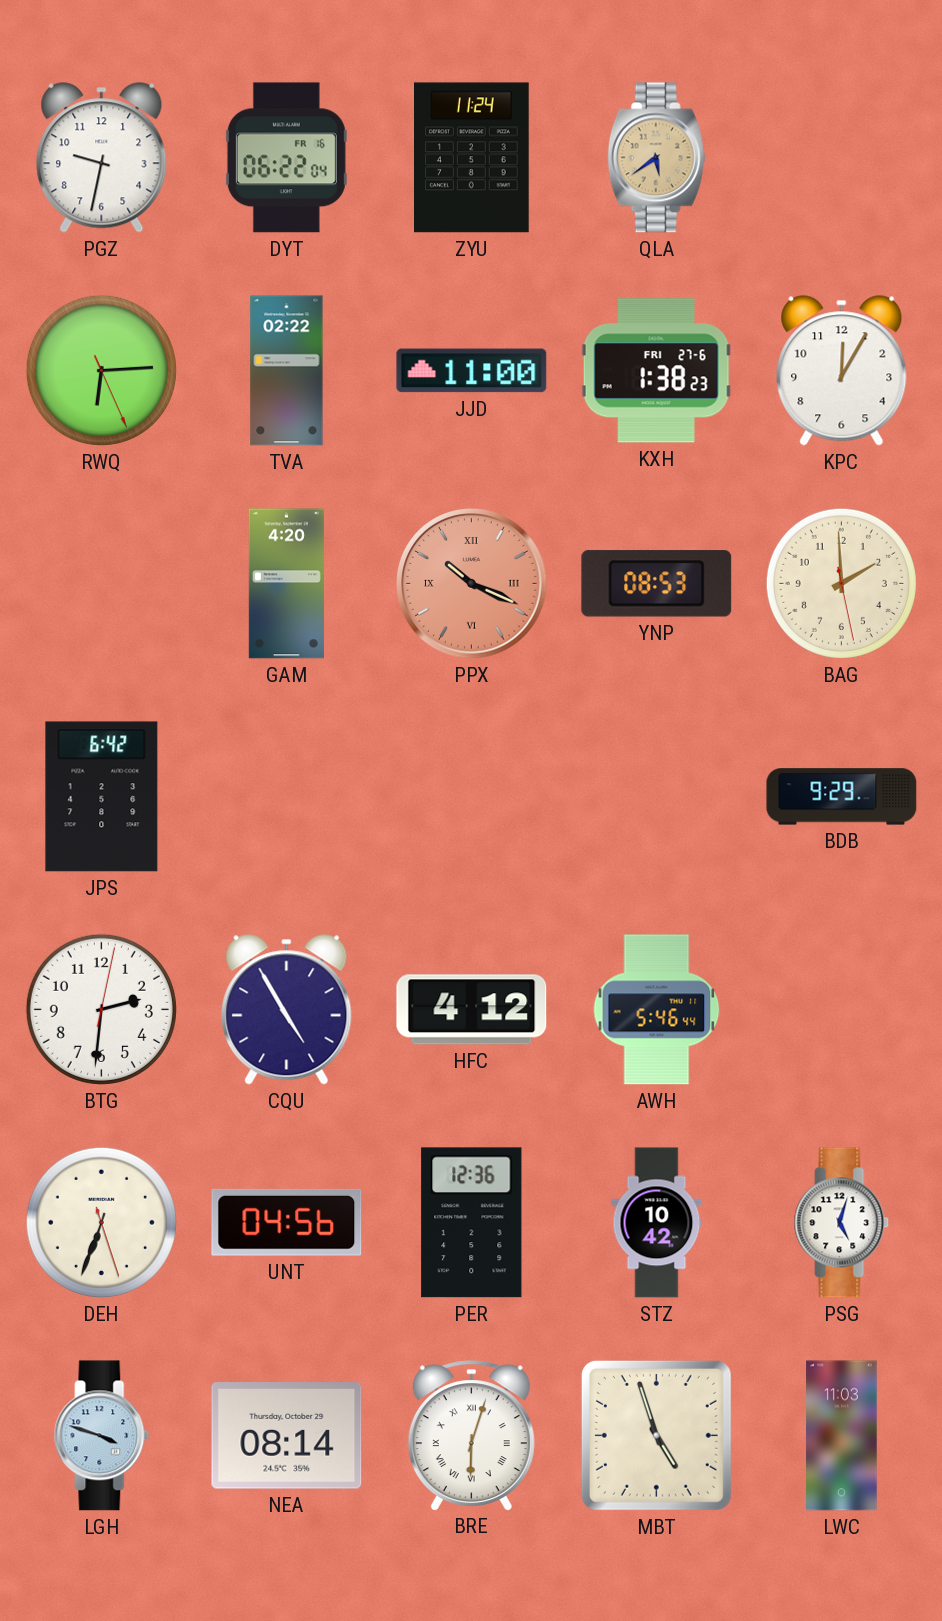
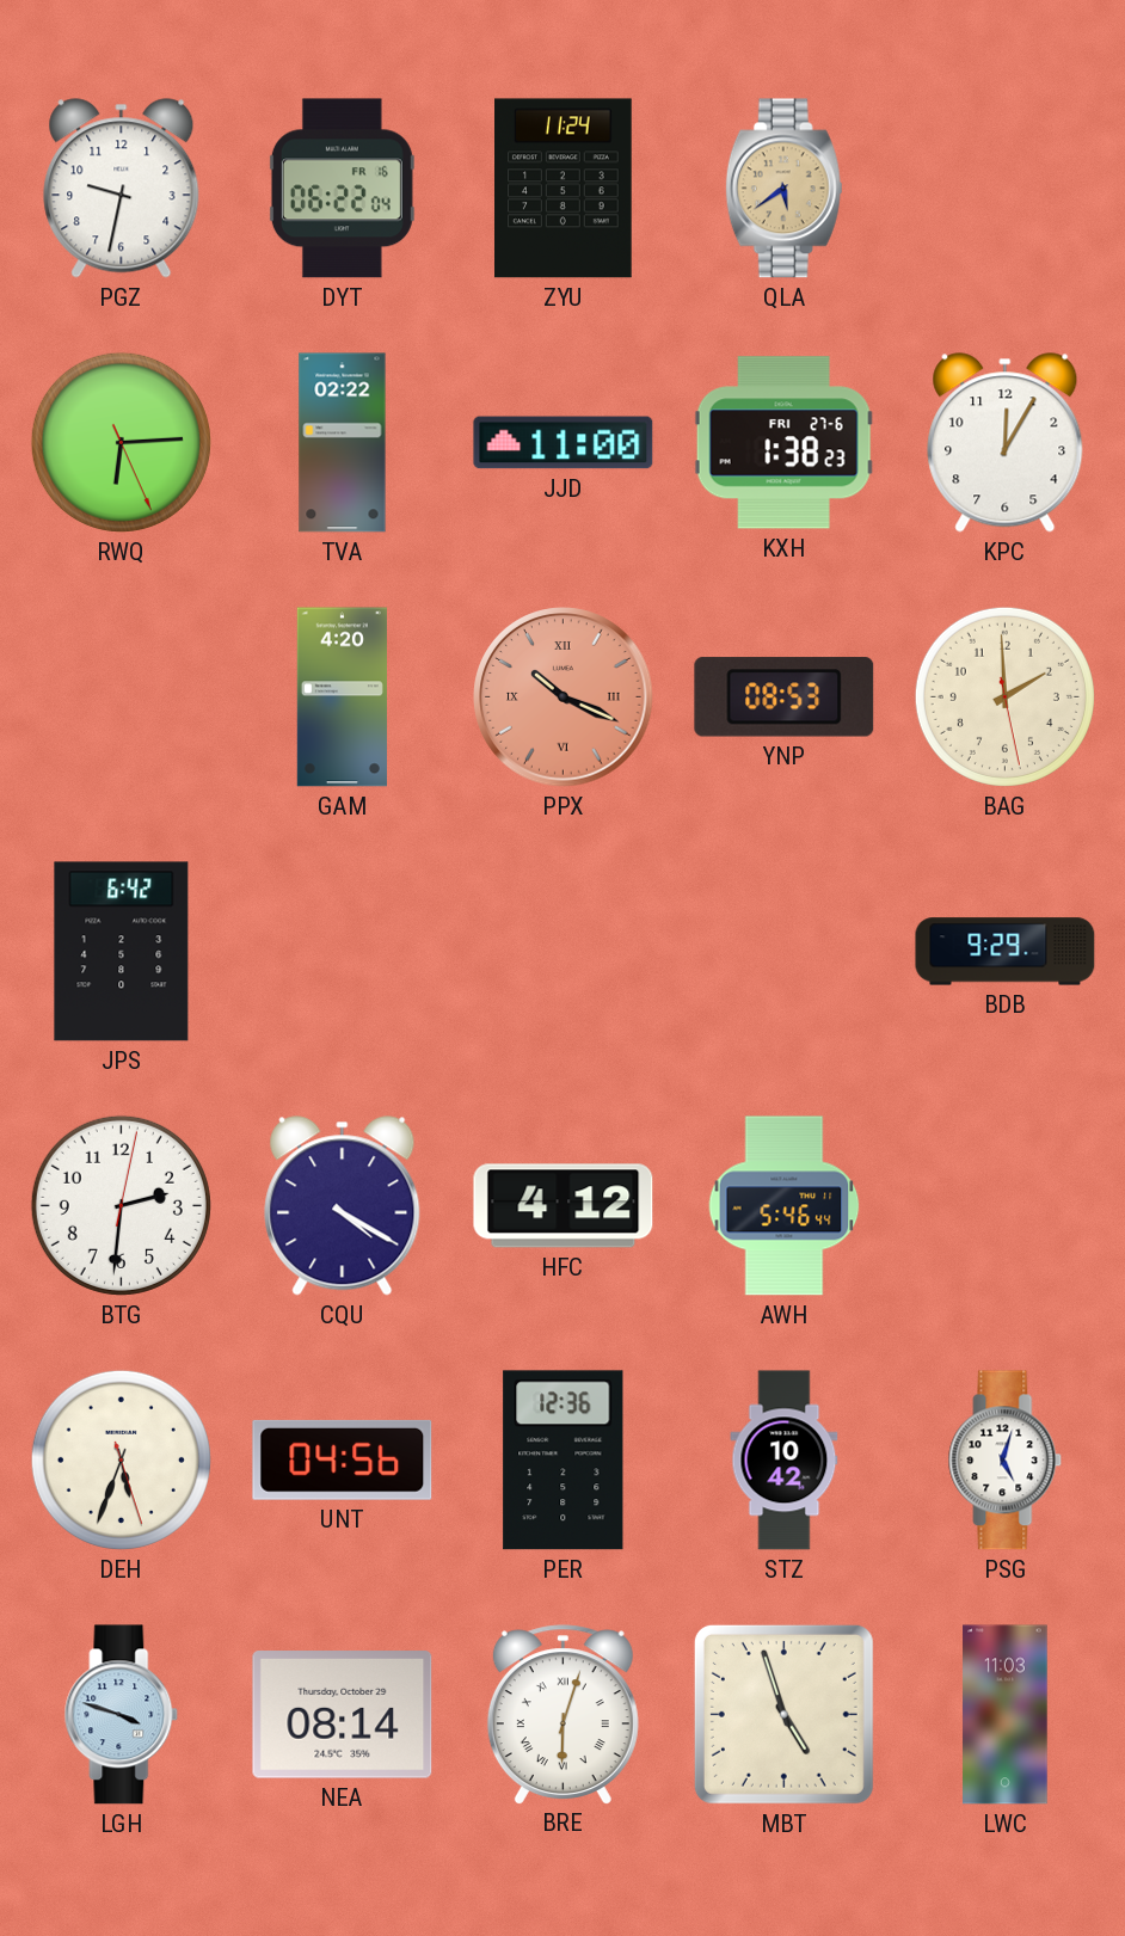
CQU: 4:55 -> 4:20 (343, 1206)
DEH: 6:33 -> 5:33 (121, 1459)
